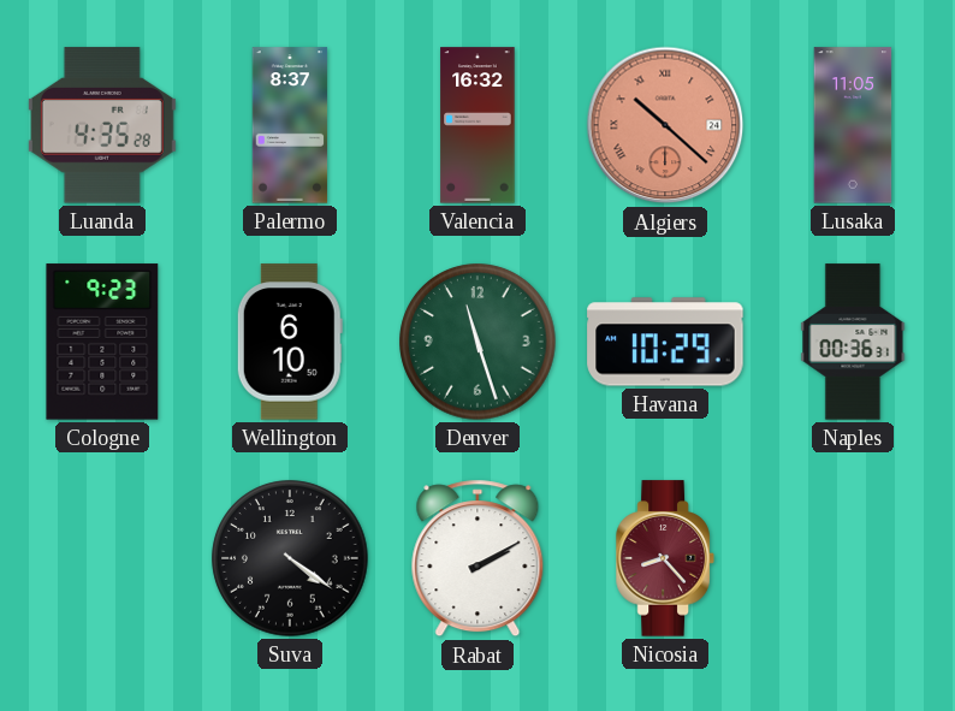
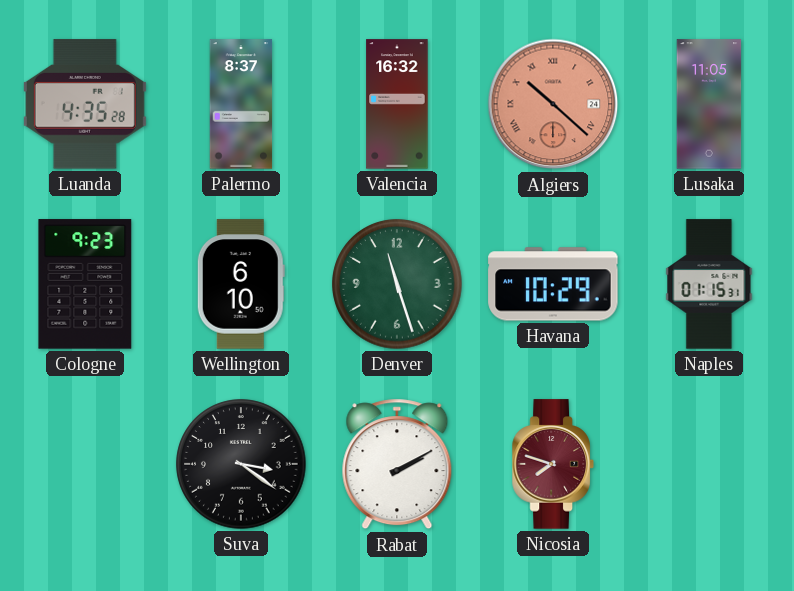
Naples: 00:36 -> 01:15 (709, 284)
Suva: 4:21 -> 3:21 (241, 464)
Nicosia: 8:23 -> 7:48 (553, 464)
